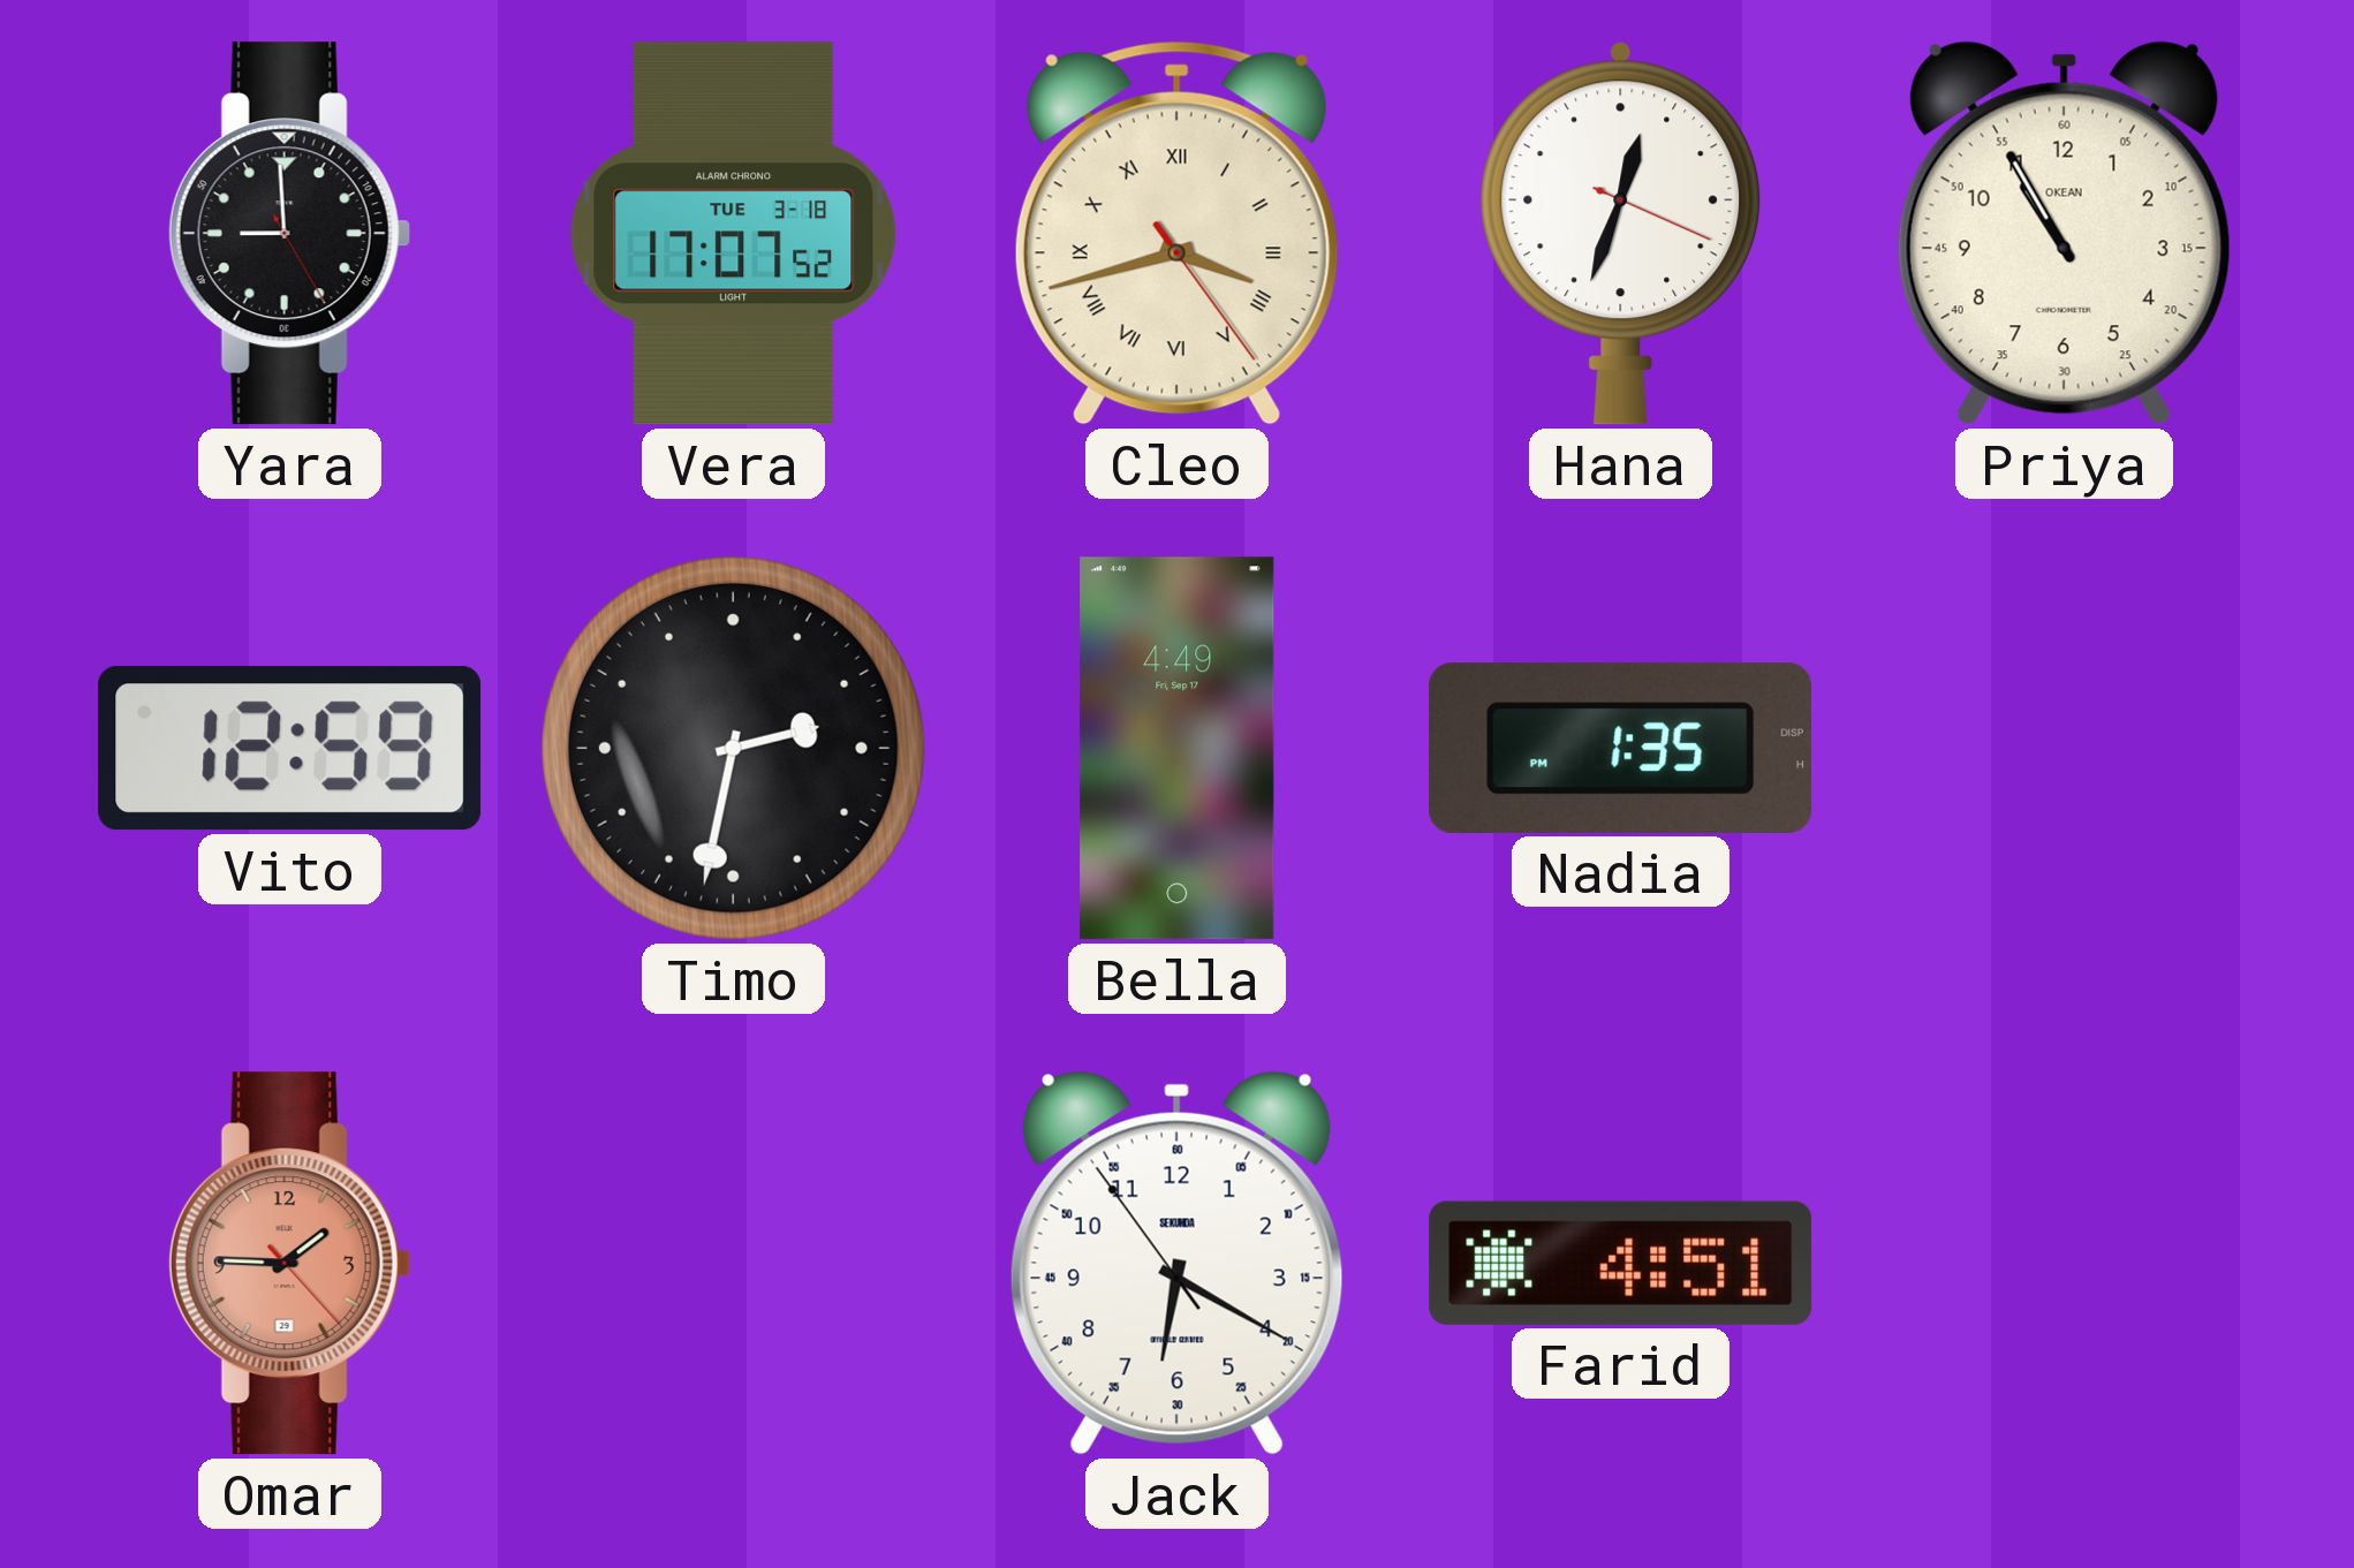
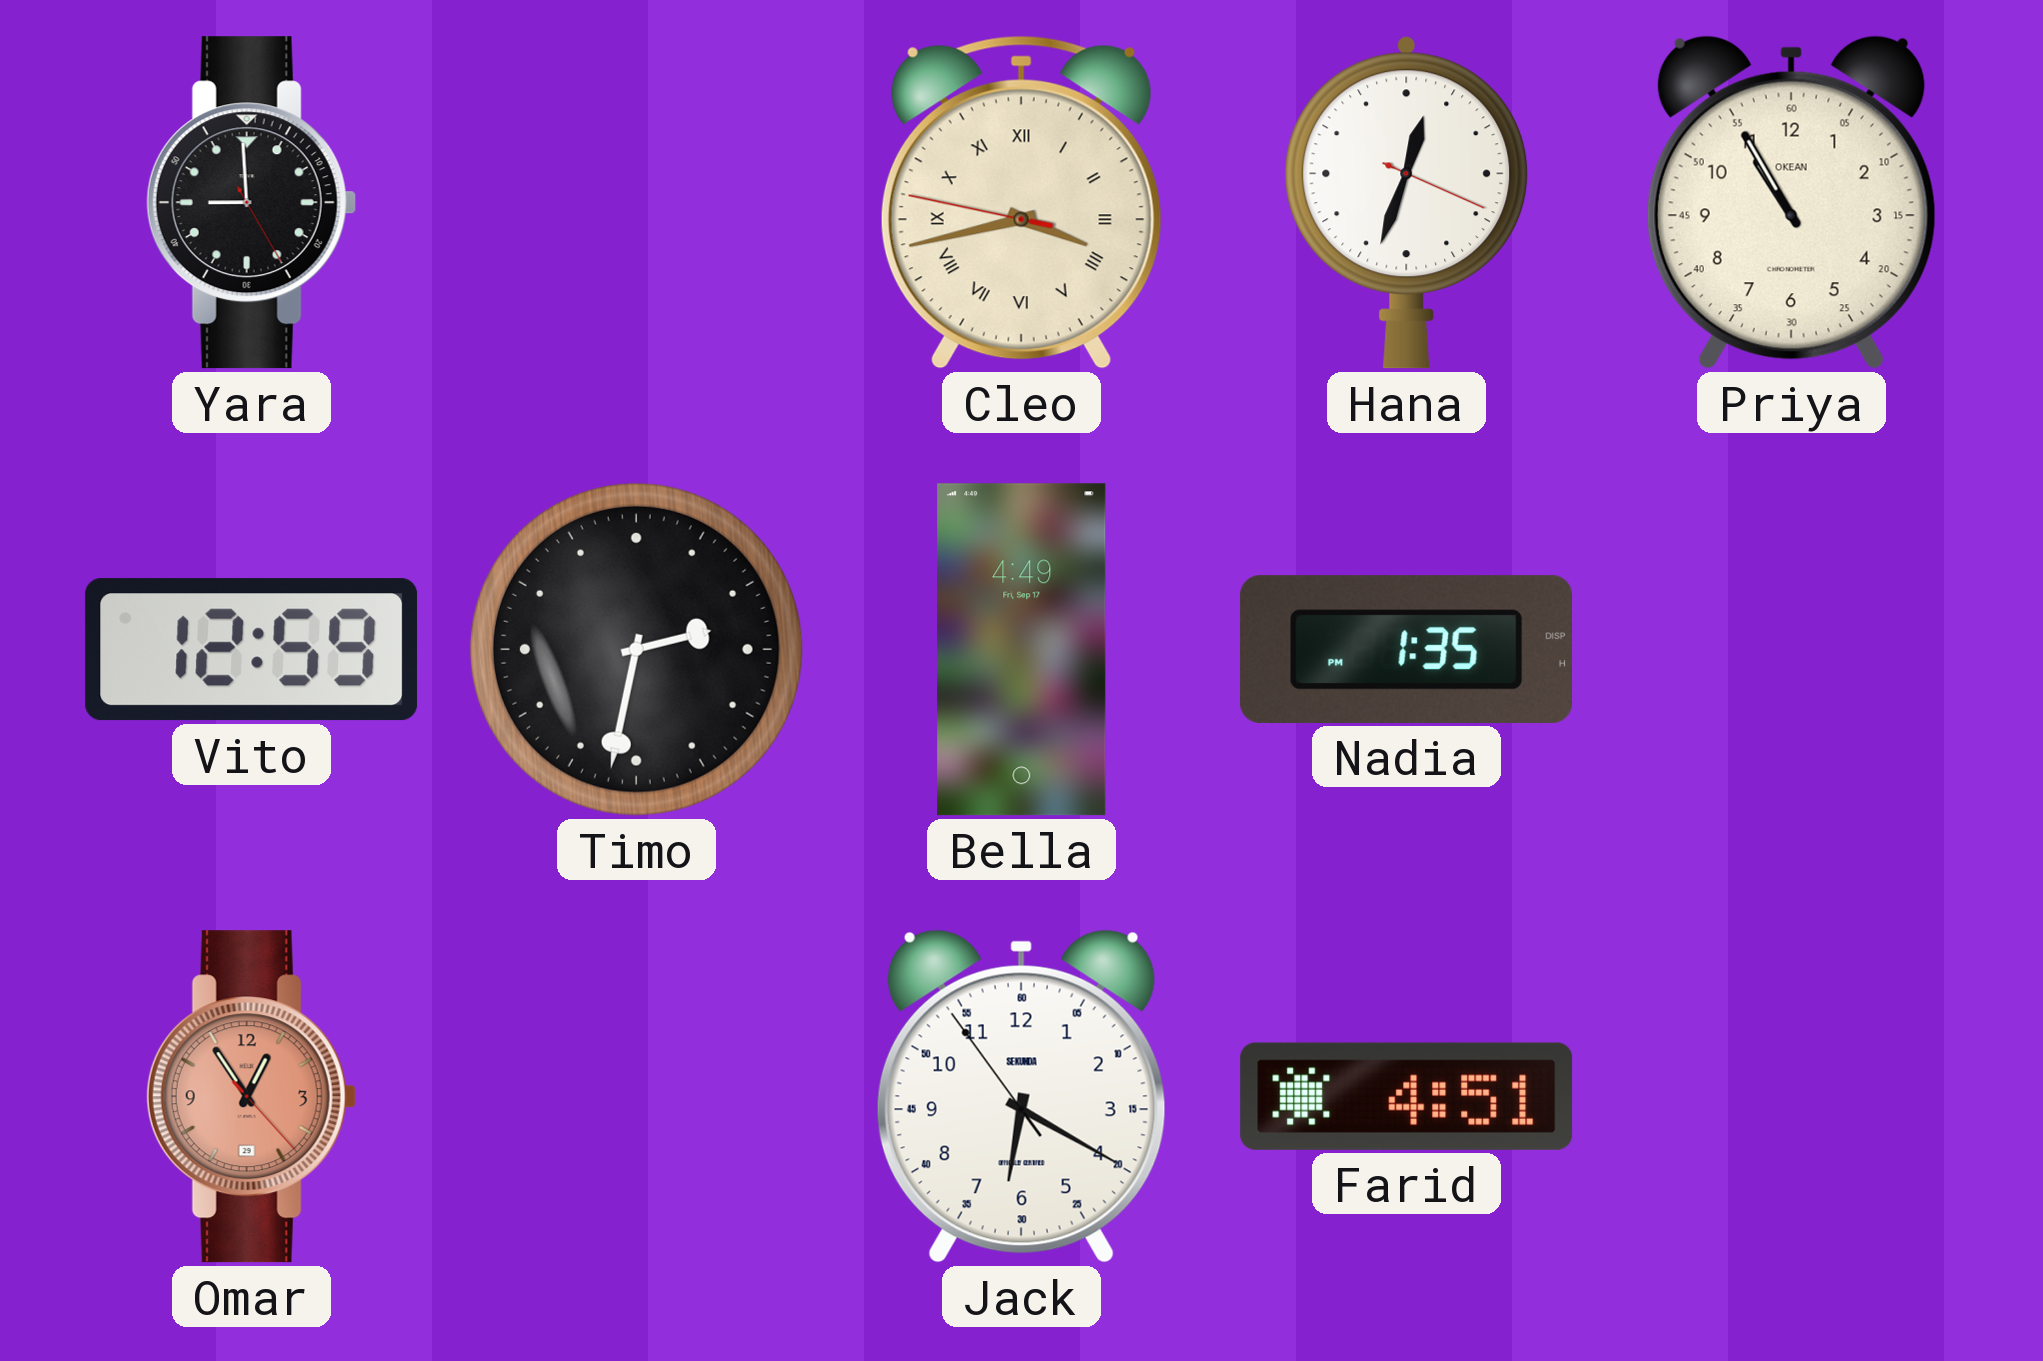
Vera: 17:07 -> none (734, 234)
Cleo: 3:42:24 -> 3:42:47 (1021, 202)
Omar: 1:45 -> 12:54 (251, 1097)
